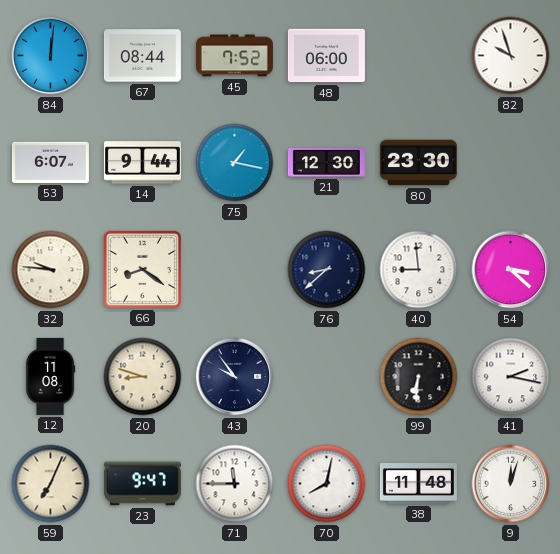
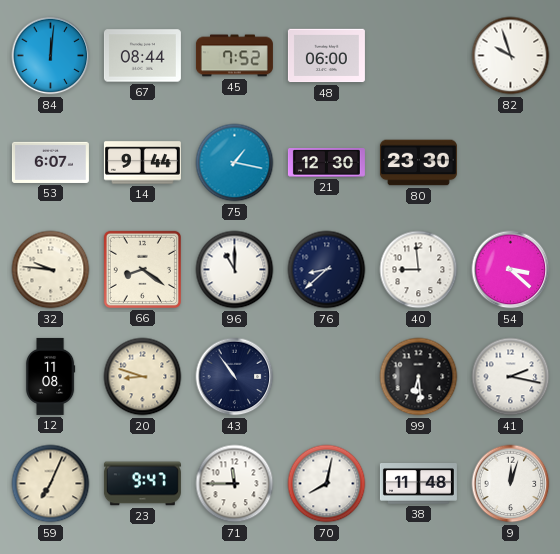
96: none -> 11:00 (235, 270)
43: 9:54 -> 10:54 (235, 377)
99: 6:31 -> 6:29 (419, 377)
